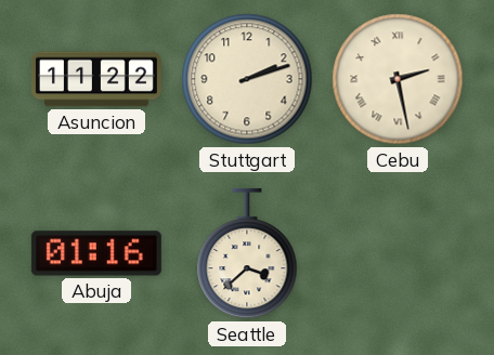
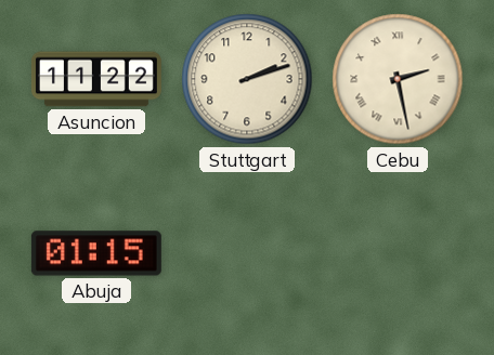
Abuja: 01:16 -> 01:15 (96, 253)
Seattle: 3:38 -> none (247, 253)
